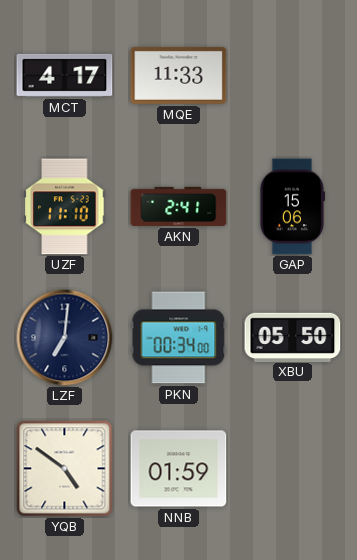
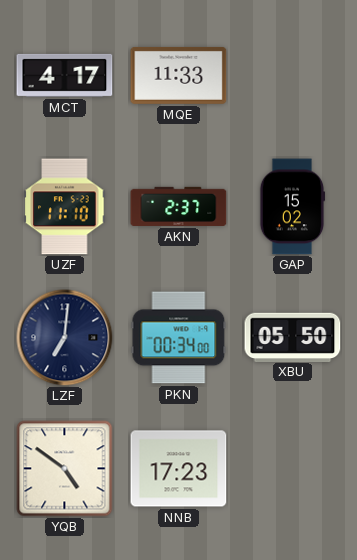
AKN: 2:41 -> 2:37 (179, 206)
GAP: 15:06 -> 15:02 (292, 207)
NNB: 01:59 -> 17:23 (179, 469)
